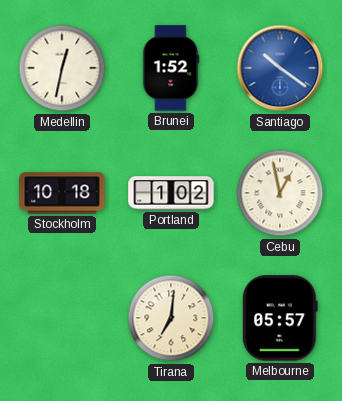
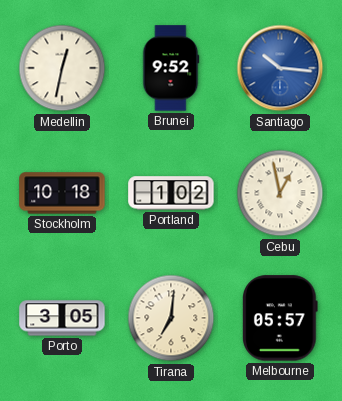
Brunei: 1:52 -> 9:52 (171, 68)
Santiago: 10:21 -> 10:16 (280, 68)
Porto: none -> 3:05 (62, 318)
